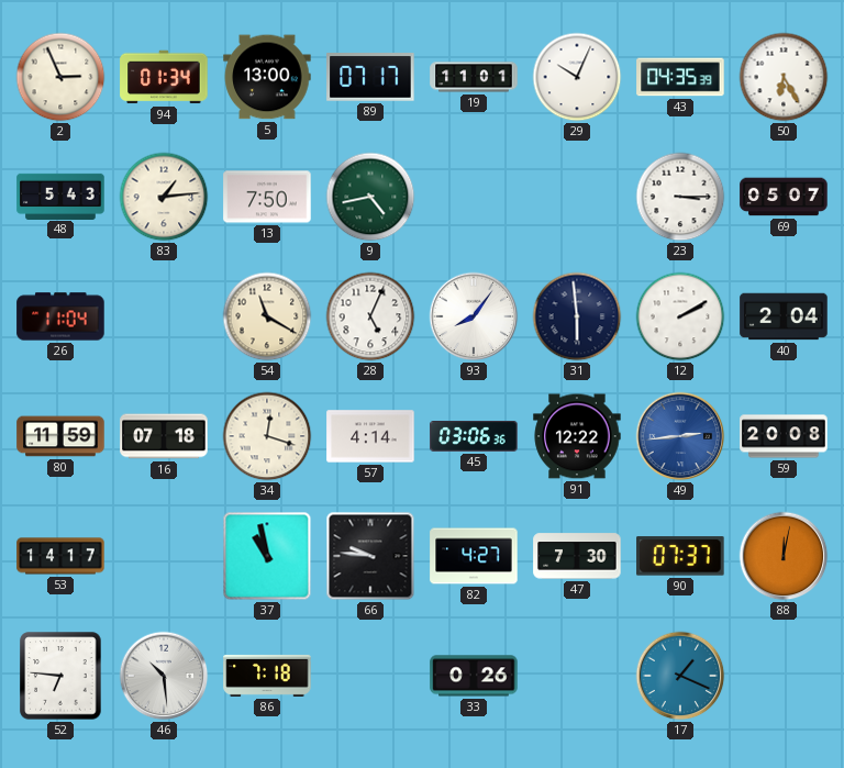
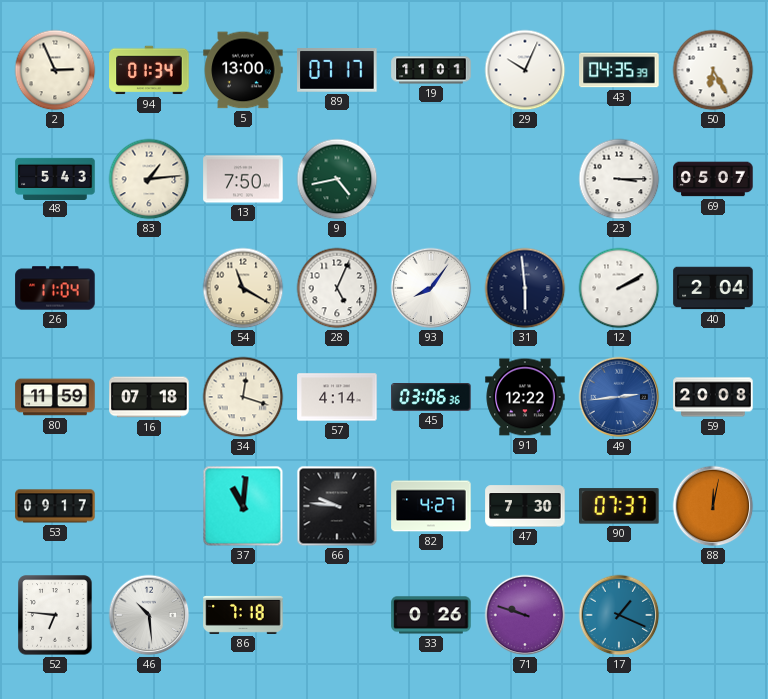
53: 14:17 -> 09:17 (55, 506)
37: 10:58 -> 11:01 (243, 506)
71: none -> 9:48 (525, 615)
